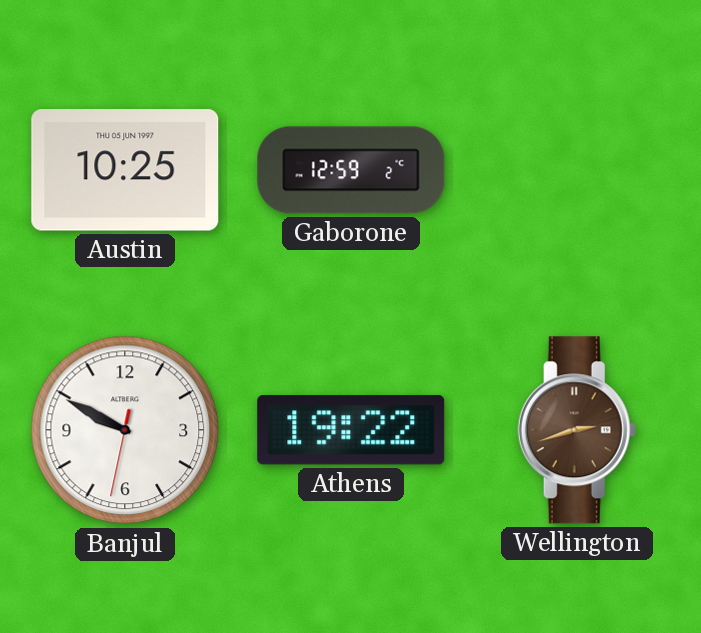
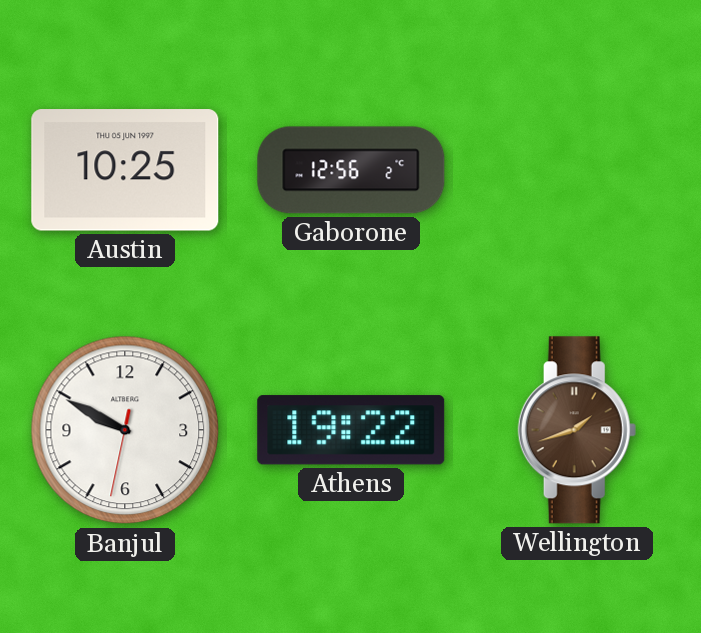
Gaborone: 12:59 -> 12:56 (351, 170)
Wellington: 2:42 -> 1:42 (577, 430)
